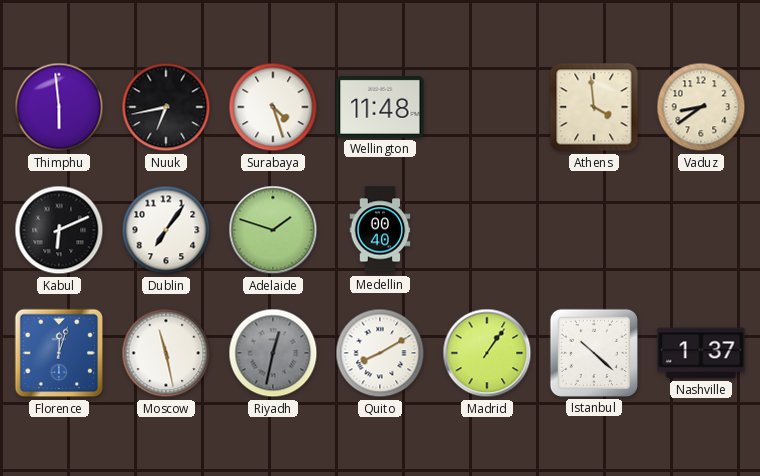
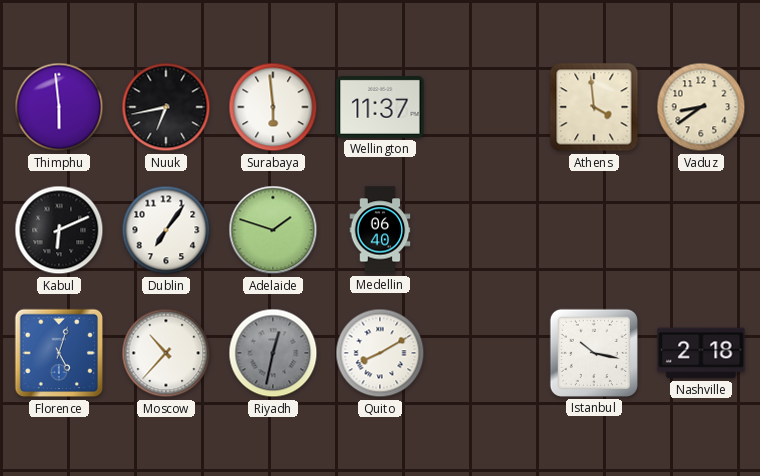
Surabaya: 4:27 -> 5:59 (273, 107)
Wellington: 11:48 -> 11:37 (380, 107)
Medellin: 00:40 -> 06:40 (380, 230)
Florence: 12:03 -> 5:03 (59, 353)
Moscow: 11:28 -> 10:37 (166, 353)
Madrid: 1:06 -> none (487, 353)
Istanbul: 10:22 -> 10:17 (594, 353)
Nashville: 1:37 -> 2:18 (701, 353)
